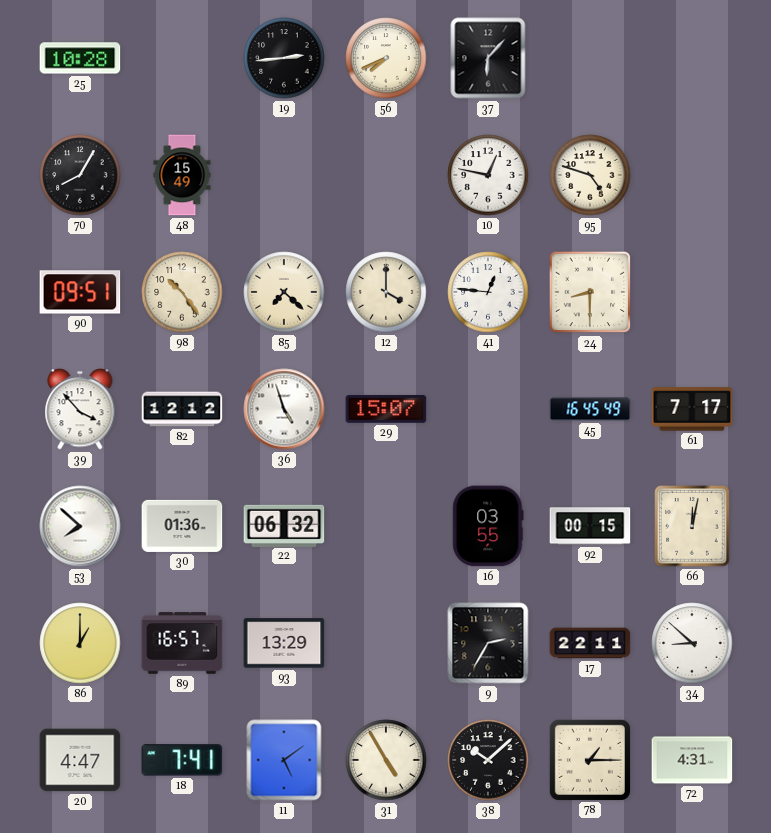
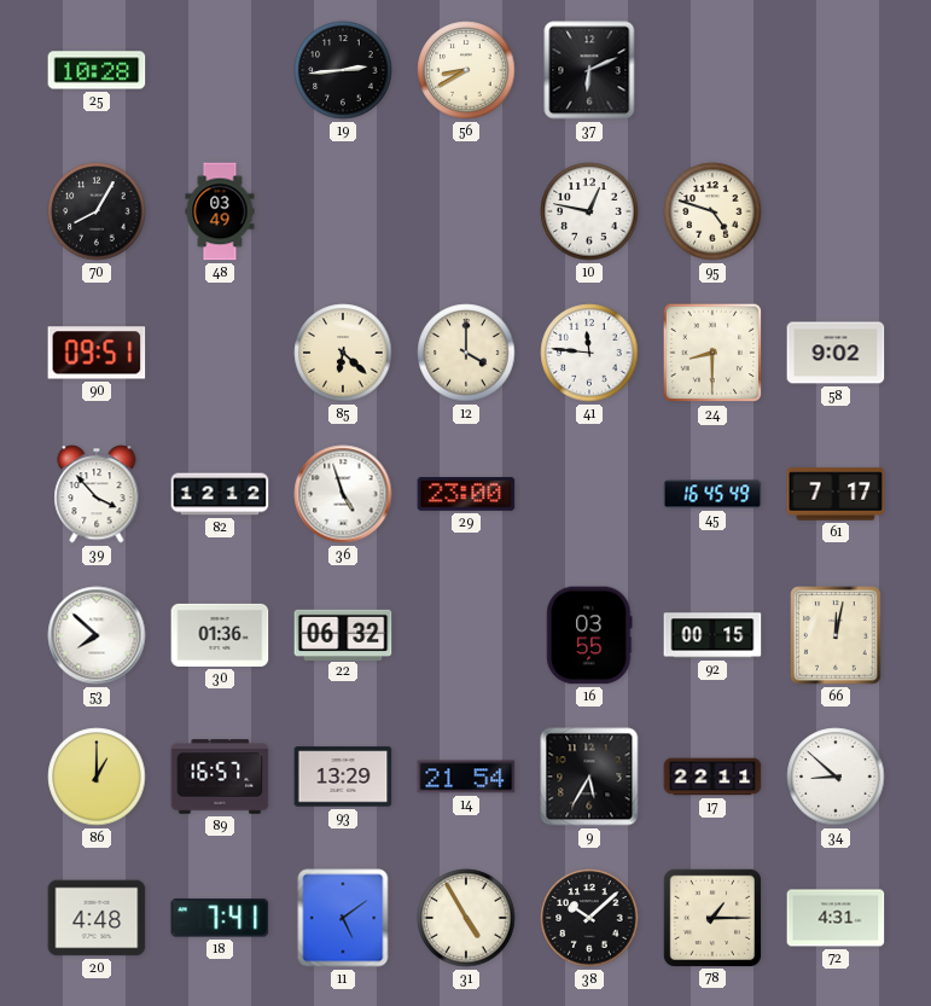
56: 7:41 -> 8:40 (466, 70)
37: 6:07 -> 6:11 (589, 70)
48: 15:49 -> 03:49 (220, 211)
98: 10:24 -> none (182, 292)
85: 7:22 -> 6:22 (343, 353)
41: 12:46 -> 11:46 (589, 353)
58: none -> 9:02 (836, 353)
29: 15:07 -> 23:00 (466, 494)
14: none -> 21:54 (466, 777)
9: 2:35 -> 5:35 (589, 777)
20: 4:47 -> 4:48 (97, 918)
